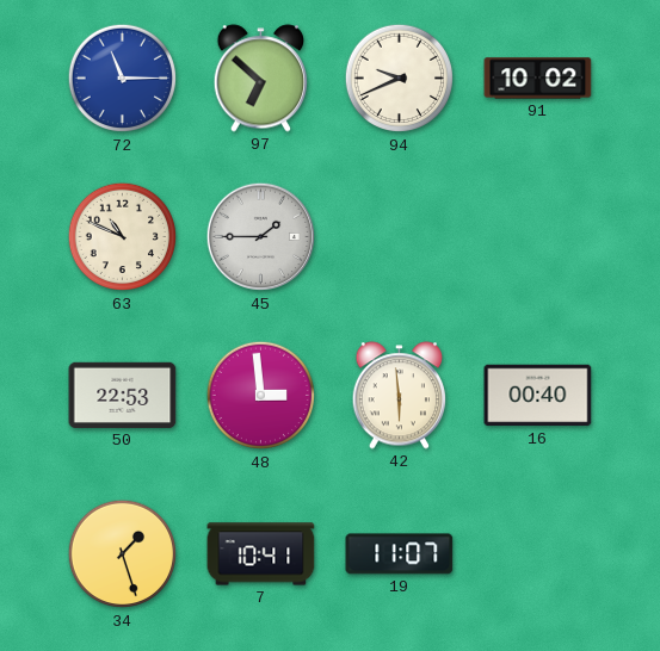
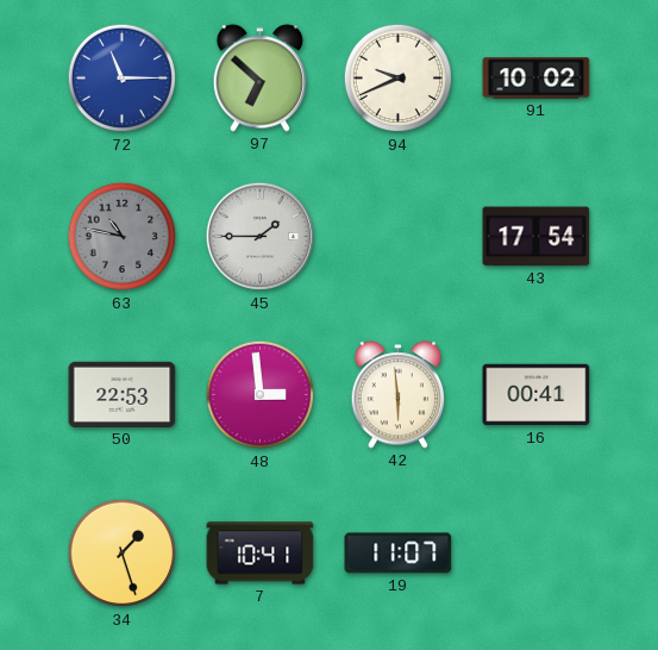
63: 10:49 -> 10:47 (123, 237)
63 dial: cream -> grey (123, 237)
43: none -> 17:54 (537, 237)
16: 00:40 -> 00:41 (537, 395)
